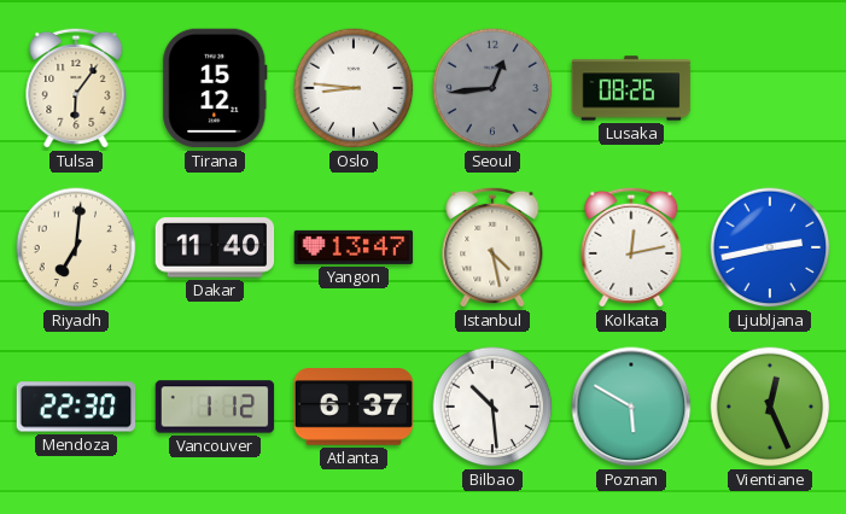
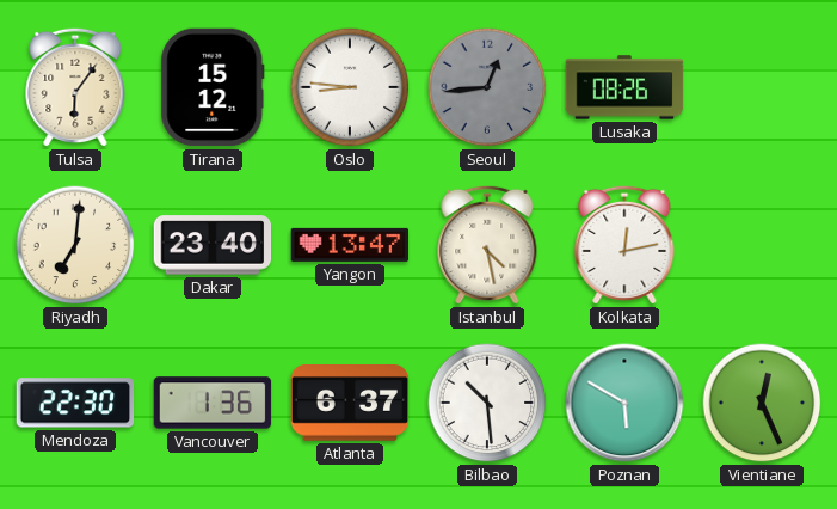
Dakar: 11:40 -> 23:40 (213, 245)
Ljubljana: 2:43 -> none (770, 247)
Vancouver: 1:12 -> 1:36 (213, 403)
